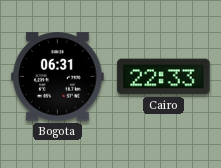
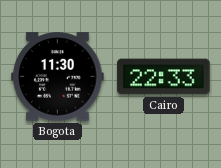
Bogota: 06:31 -> 11:30 (58, 77)
